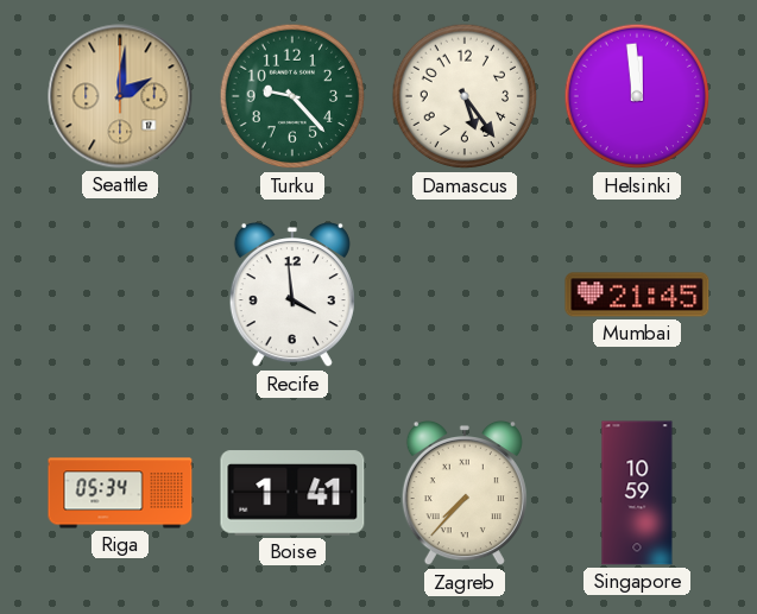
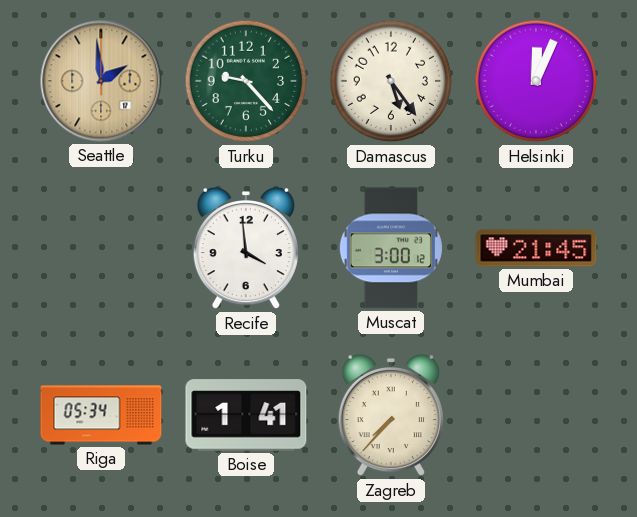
Seattle: 2:01 -> 1:59 (101, 81)
Helsinki: 11:59 -> 12:04 (536, 81)
Muscat: none -> 3:00 (391, 248)
Singapore: 10:59 -> none (637, 493)
